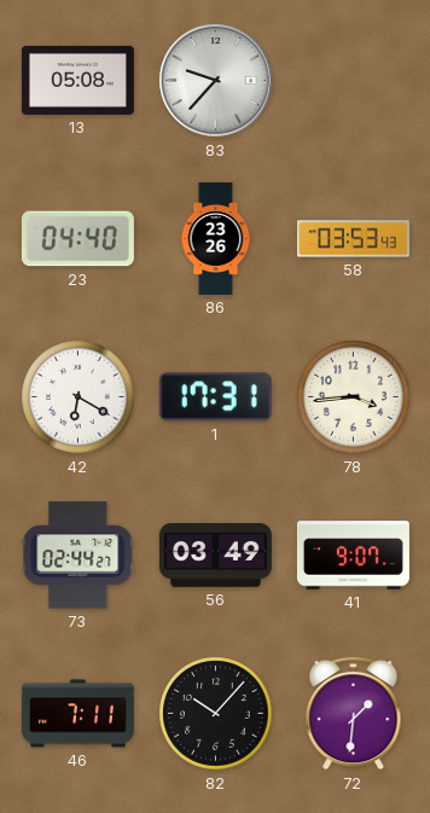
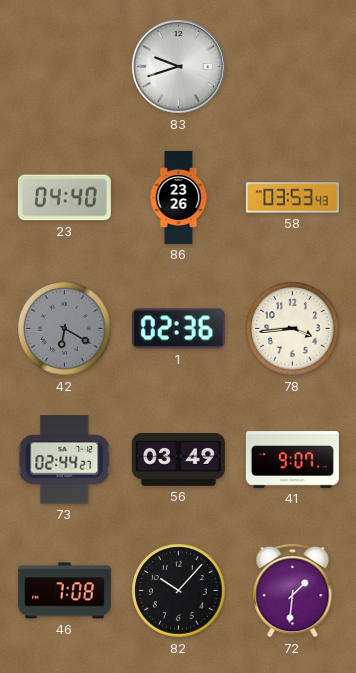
13: 05:08 -> none (77, 80)
83: 9:37 -> 9:42 (179, 67)
42 dial: white -> grey (65, 329)
1: 17:31 -> 02:36 (178, 329)
46: 7:11 -> 7:08 (64, 591)
